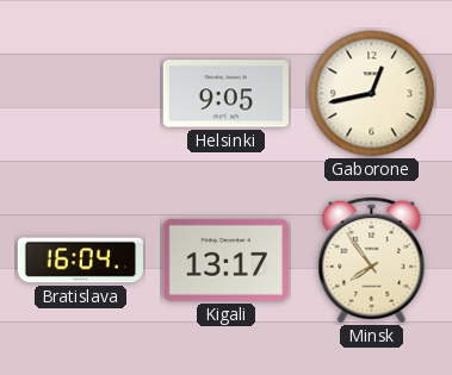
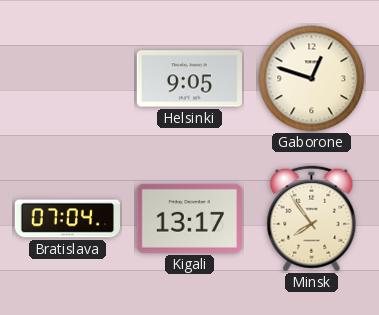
Gaborone: 12:43 -> 12:48 (312, 79)
Bratislava: 16:04 -> 07:04 (67, 219)
